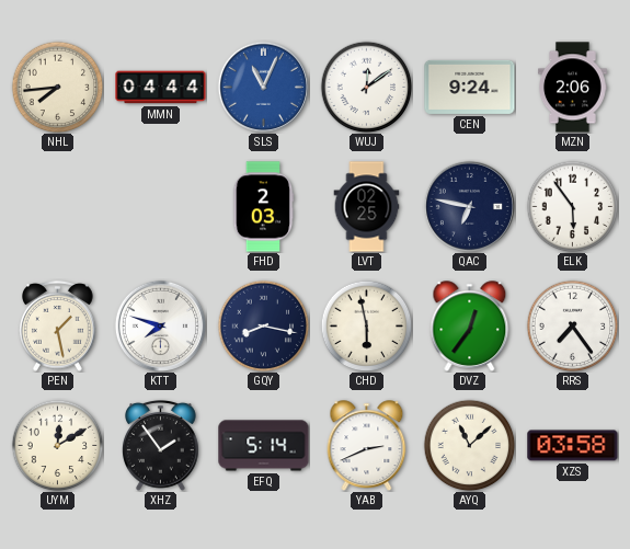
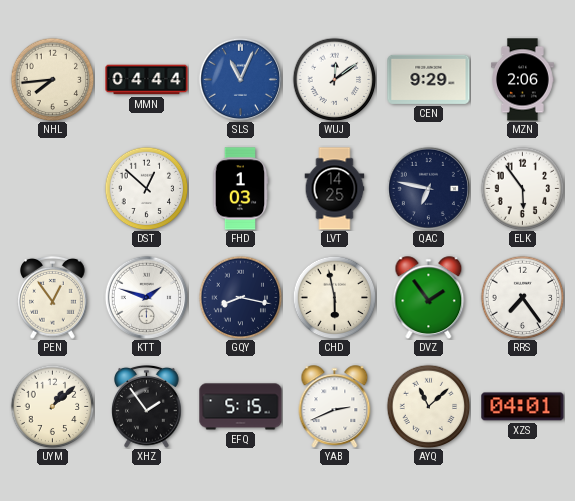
CEN: 9:24 -> 9:29 (429, 79)
DST: none -> 12:52 (146, 188)
FHD: 2:03 -> 1:03 (240, 189)
LVT: 02:25 -> 14:25 (335, 189)
PEN: 1:28 -> 12:54 (53, 297)
KTT: 7:48 -> 1:48 (146, 297)
DVZ: 12:36 -> 1:54 (429, 298)
UYM: 12:10 -> 1:08 (52, 406)
EFQ: 5:14 -> 5:15 (241, 407)
XZS: 03:58 -> 04:01 (523, 407)
